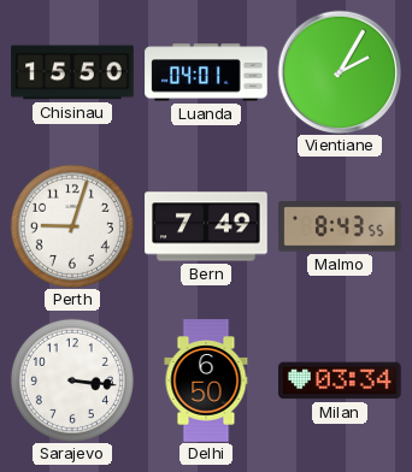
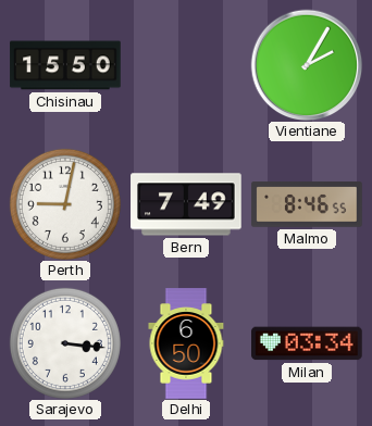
Luanda: 04:01 -> none (206, 72)
Perth: 9:03 -> 9:02 (65, 204)
Malmo: 8:43 -> 8:46 (307, 204)
